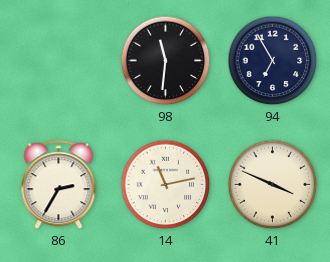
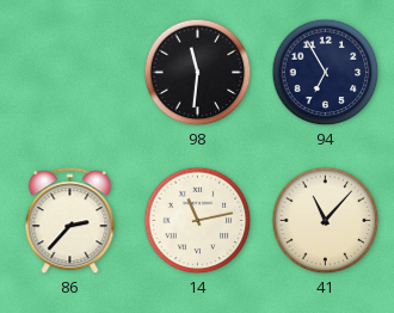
86: 2:35 -> 2:37 (70, 221)
41: 3:49 -> 11:07 (326, 221)
